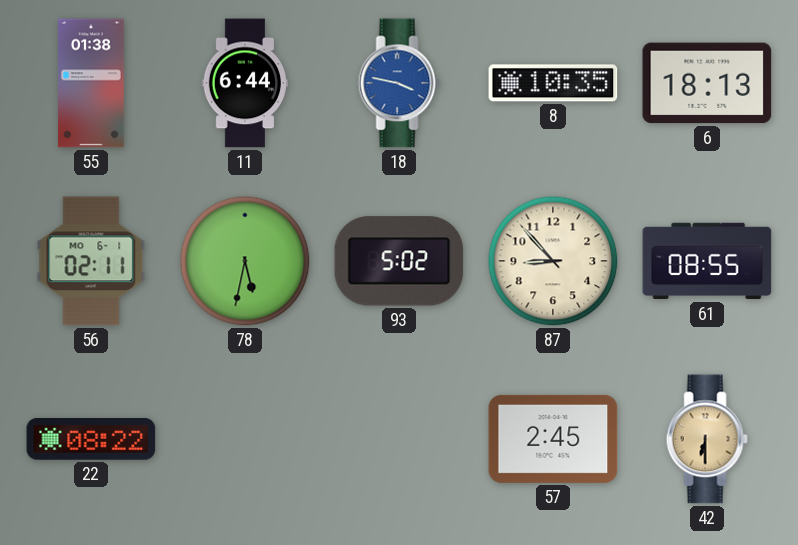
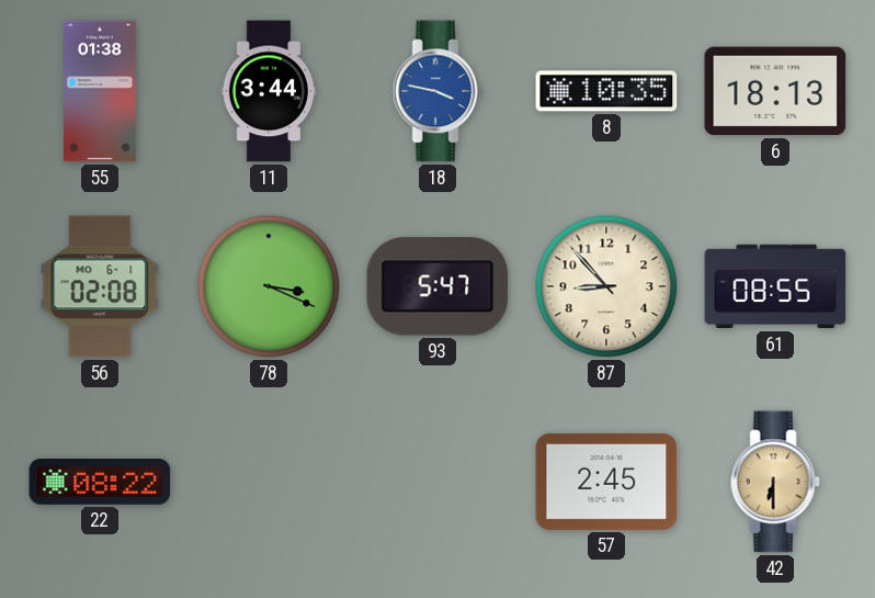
11: 6:44 -> 3:44 (268, 91)
56: 02:11 -> 02:08 (100, 286)
78: 5:32 -> 3:19 (269, 286)
93: 5:02 -> 5:47 (438, 286)
